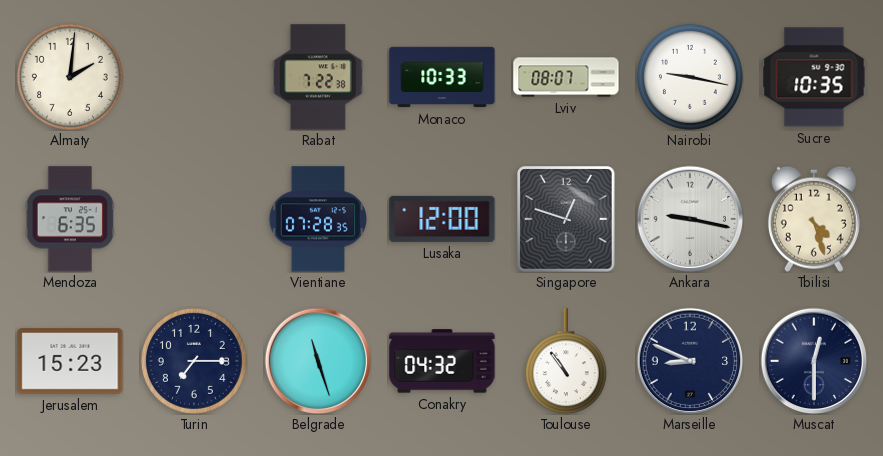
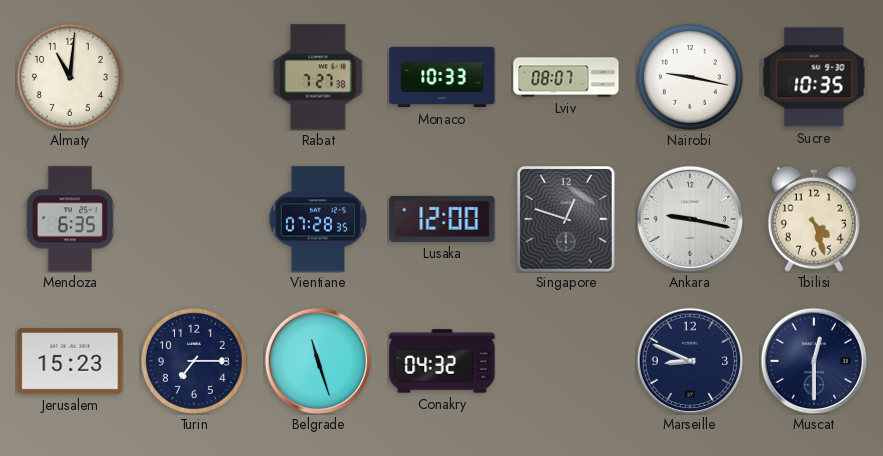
Almaty: 2:01 -> 11:01 (70, 77)
Rabat: 7:22 -> 7:27 (318, 77)
Toulouse: 10:54 -> none (566, 361)
